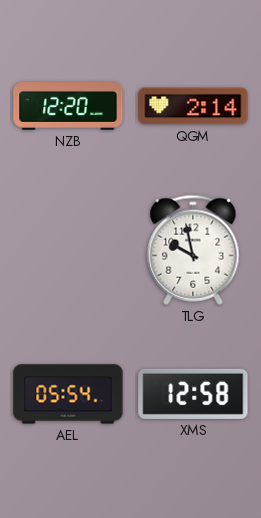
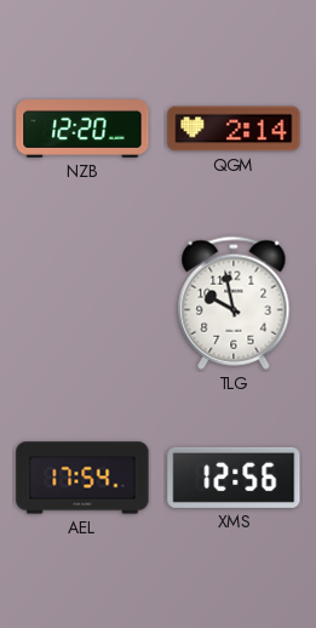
AEL: 05:54 -> 17:54 (82, 478)
XMS: 12:58 -> 12:56 (234, 478)
